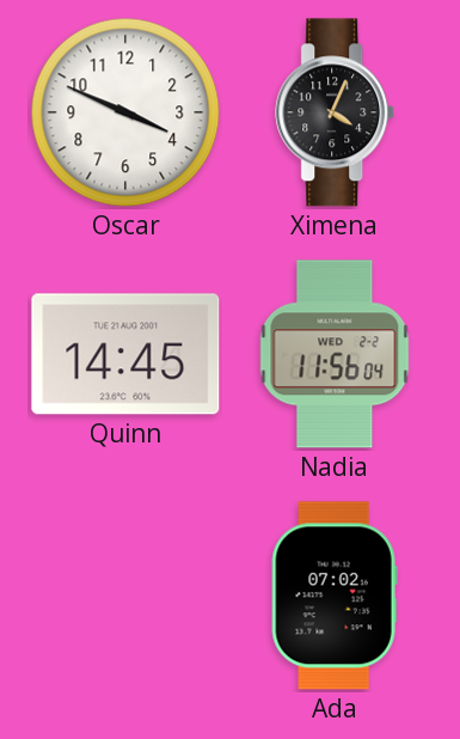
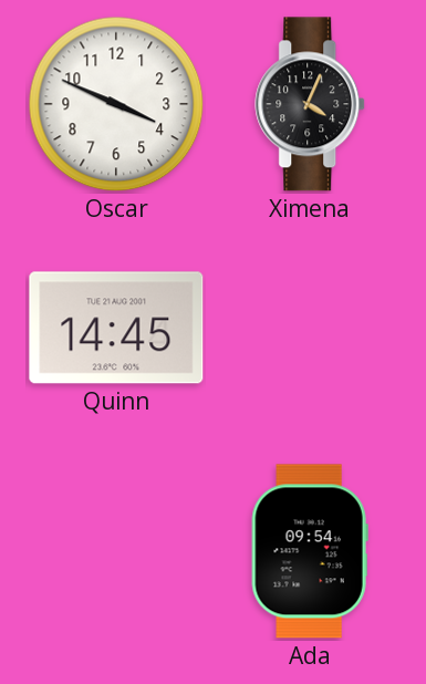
Nadia: 11:56 -> none (335, 354)
Ada: 07:02 -> 09:54 (310, 551)
